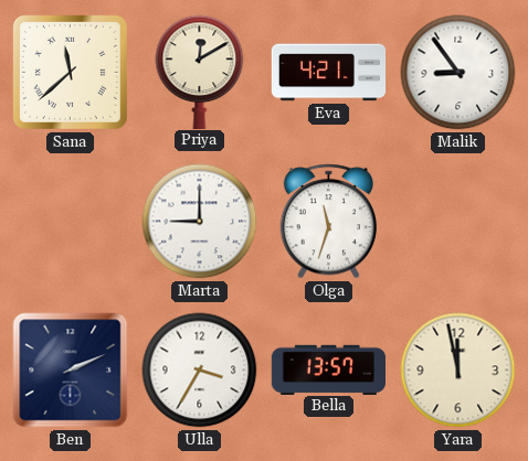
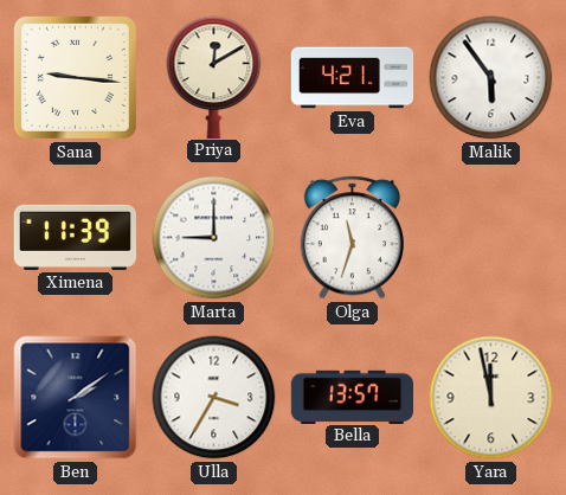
Sana: 11:38 -> 9:16 (75, 77)
Malik: 8:54 -> 5:54 (491, 78)
Ximena: none -> 11:39 (75, 237)
Ben: 2:11 -> 2:09 (76, 398)
